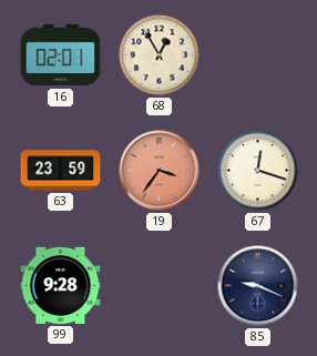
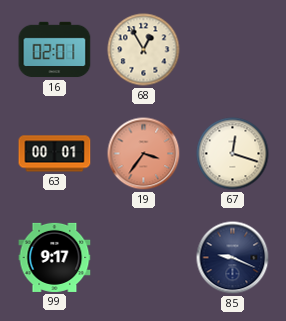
63: 23:59 -> 00:01 (55, 154)
99: 9:28 -> 9:17 (55, 257)
